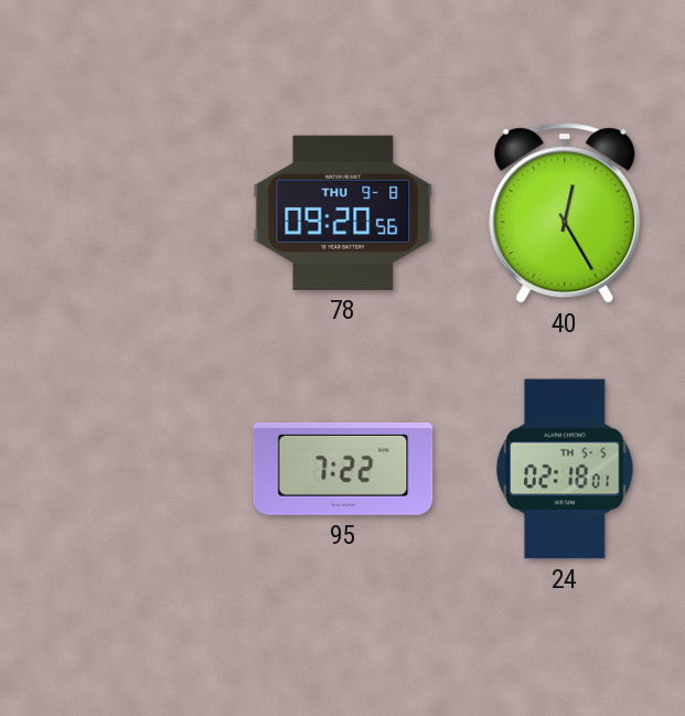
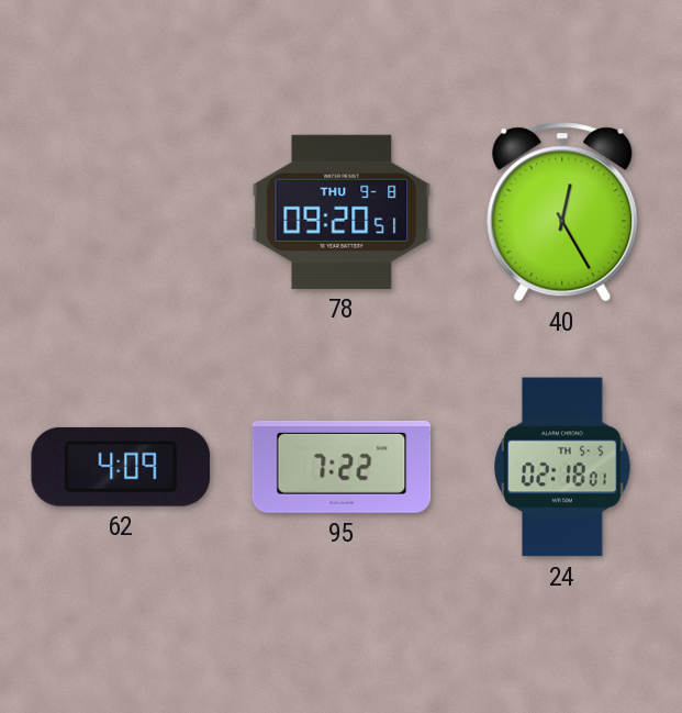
78: 09:20:56 -> 09:20:51 (342, 212)
62: none -> 4:09 (121, 467)
